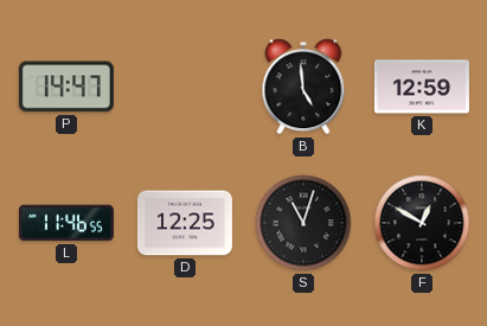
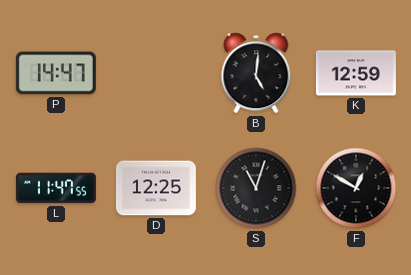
B: 4:59 -> 5:01 (256, 73)
L: 11:46 -> 11:47 (56, 188)
